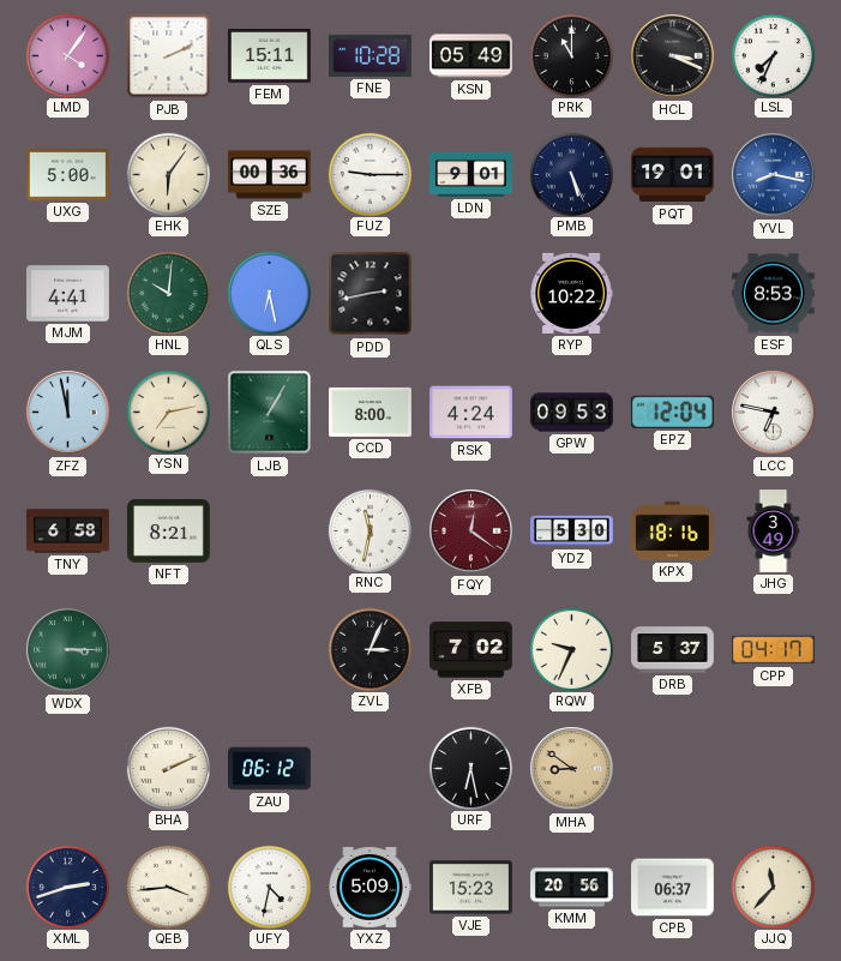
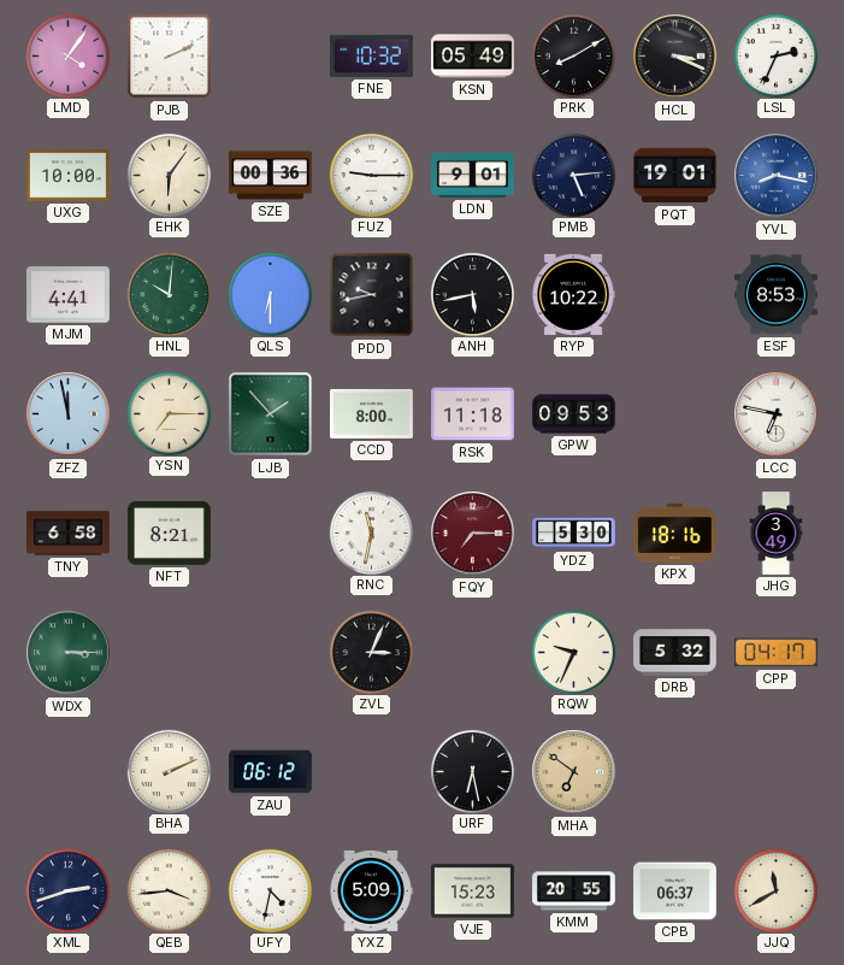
FEM: 15:11 -> none (270, 55)
FNE: 10:28 -> 10:32 (372, 55)
PRK: 11:00 -> 8:10 (573, 55)
LSL: 7:34 -> 2:34 (775, 55)
UXG: 5:00 -> 10:00 (69, 176)
PMB: 5:26 -> 5:14 (573, 175)
QLS: 6:28 -> 6:30 (270, 294)
PDD: 2:43 -> 9:43 (372, 295)
ANH: none -> 5:43 (472, 294)
YSN: 7:13 -> 7:15 (169, 413)
LJB: 1:05 -> 1:53 (271, 414)
RSK: 4:24 -> 11:18 (473, 414)
EPZ: 12:04 -> none (672, 412)
FQY: 12:21 -> 7:15 (473, 534)
XFB: 7:02 -> none (471, 650)
DRB: 5:37 -> 5:32 (675, 653)
MHA: 8:51 -> 6:51 (574, 772)
KMM: 20:56 -> 20:55 (574, 892)
JJQ: 11:37 -> 11:40 (775, 890)
